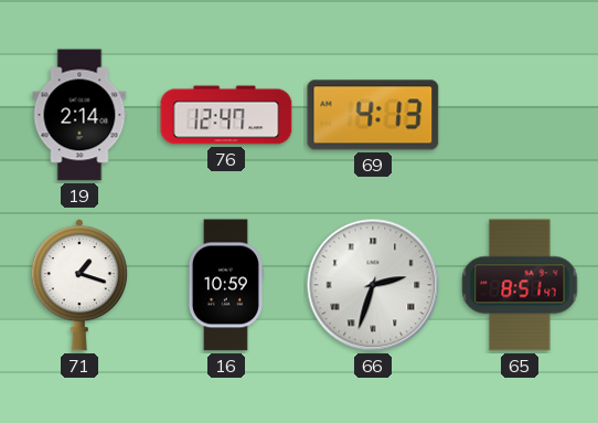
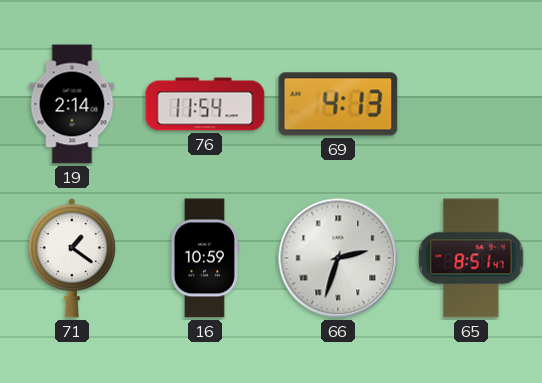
76: 12:47 -> 11:54 (205, 104)
71: 1:18 -> 1:21 (72, 258)
